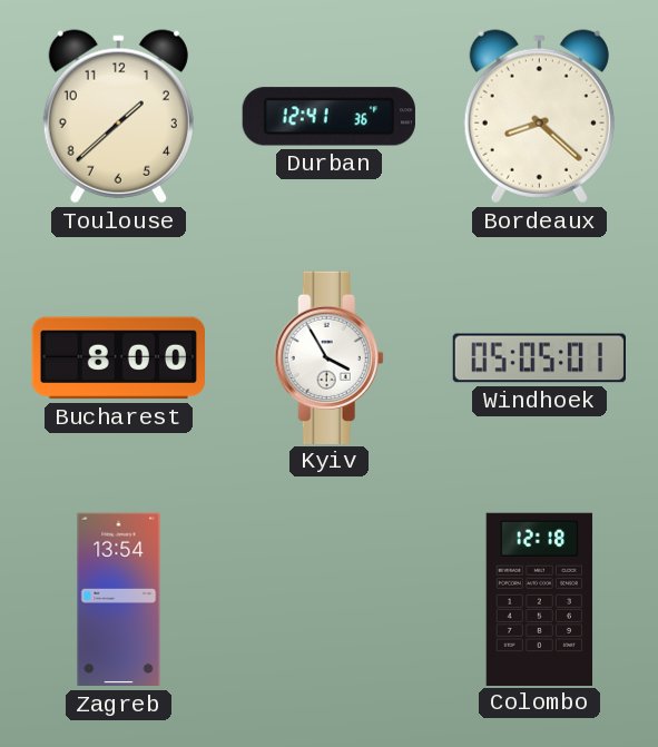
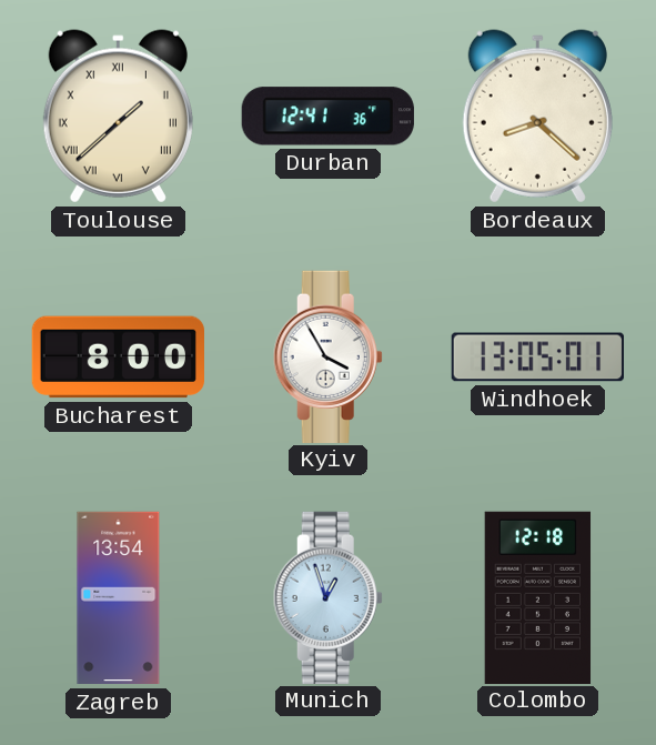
Toulouse numerals: Arabic -> Roman (118, 117)
Windhoek: 05:05 -> 13:05 (537, 358)
Munich: none -> 12:57 (327, 597)
